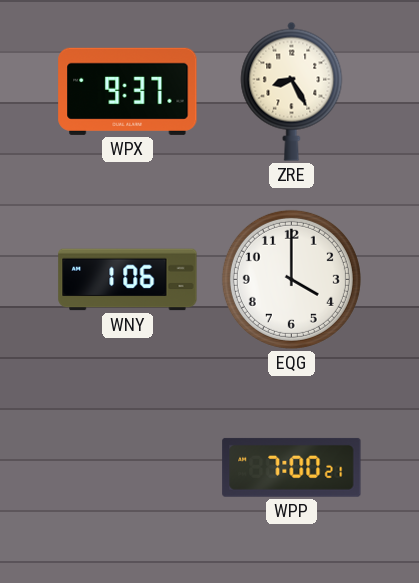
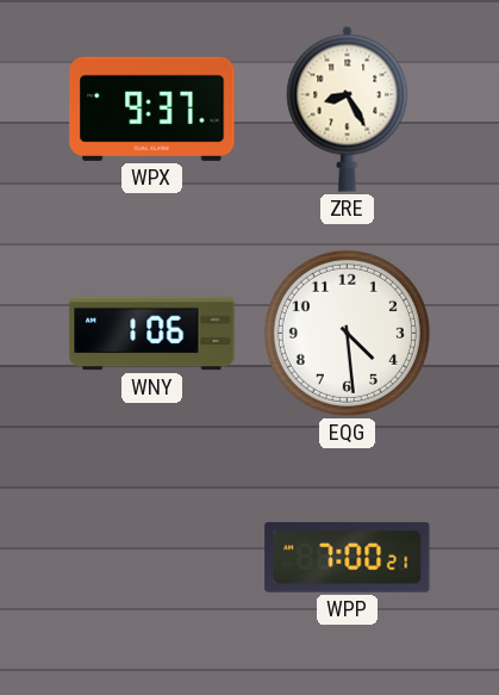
EQG: 4:00 -> 4:29 (347, 333)
